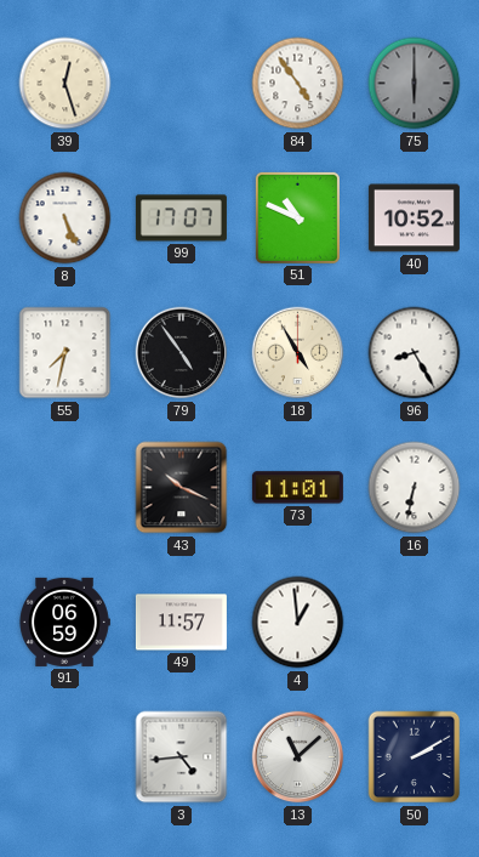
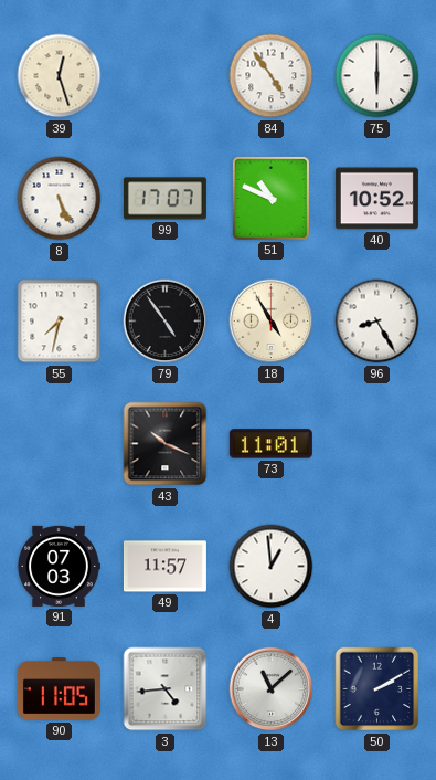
75 dial: grey -> white (377, 76)
16: 6:32 -> none (415, 488)
91: 06:59 -> 07:03 (59, 566)
90: none -> 11:05 (59, 689)
